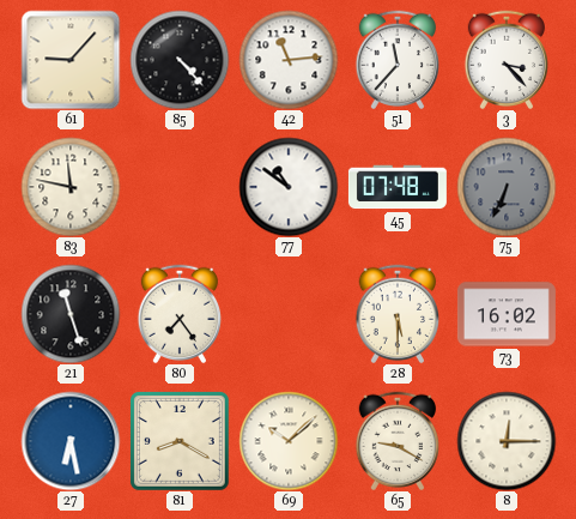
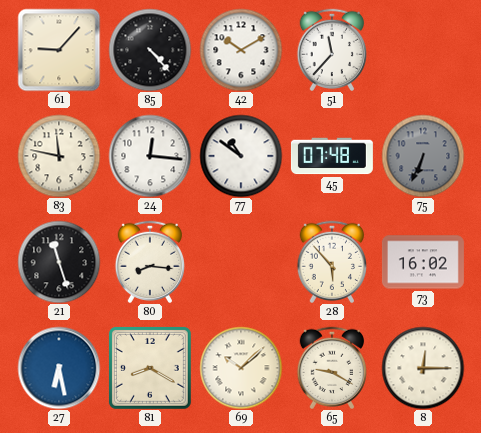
42: 11:14 -> 10:10 (241, 50)
3: 3:23 -> none (505, 59)
24: none -> 12:16 (150, 156)
80: 7:24 -> 8:16 (149, 261)
28: 5:30 -> 5:53 (331, 261)
